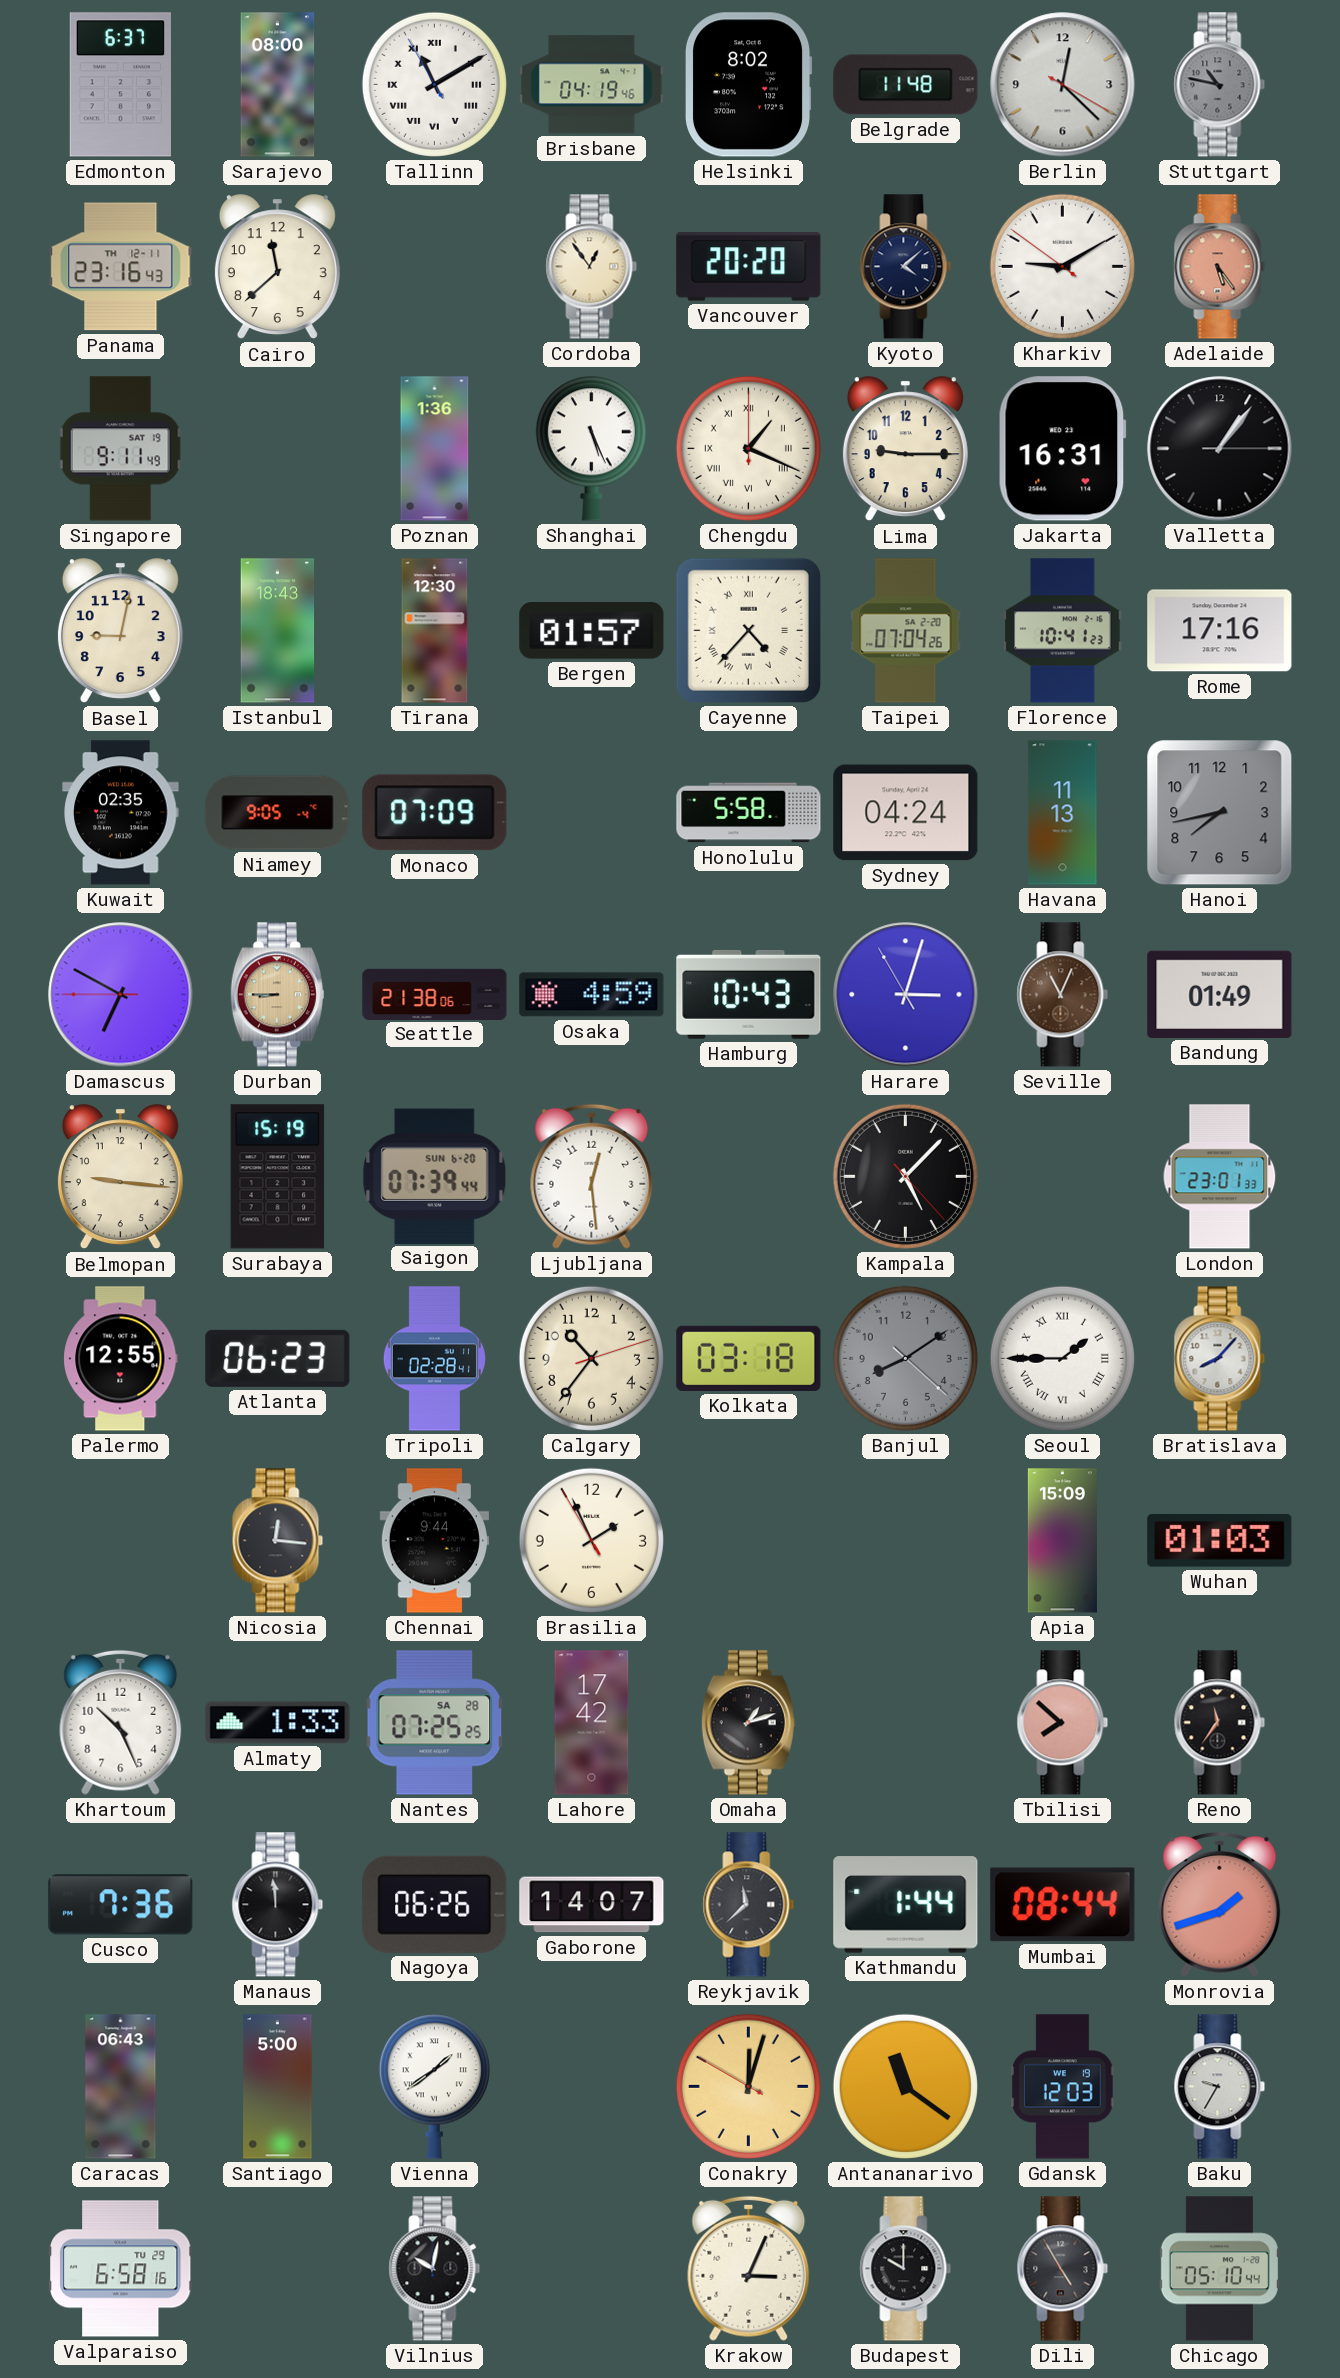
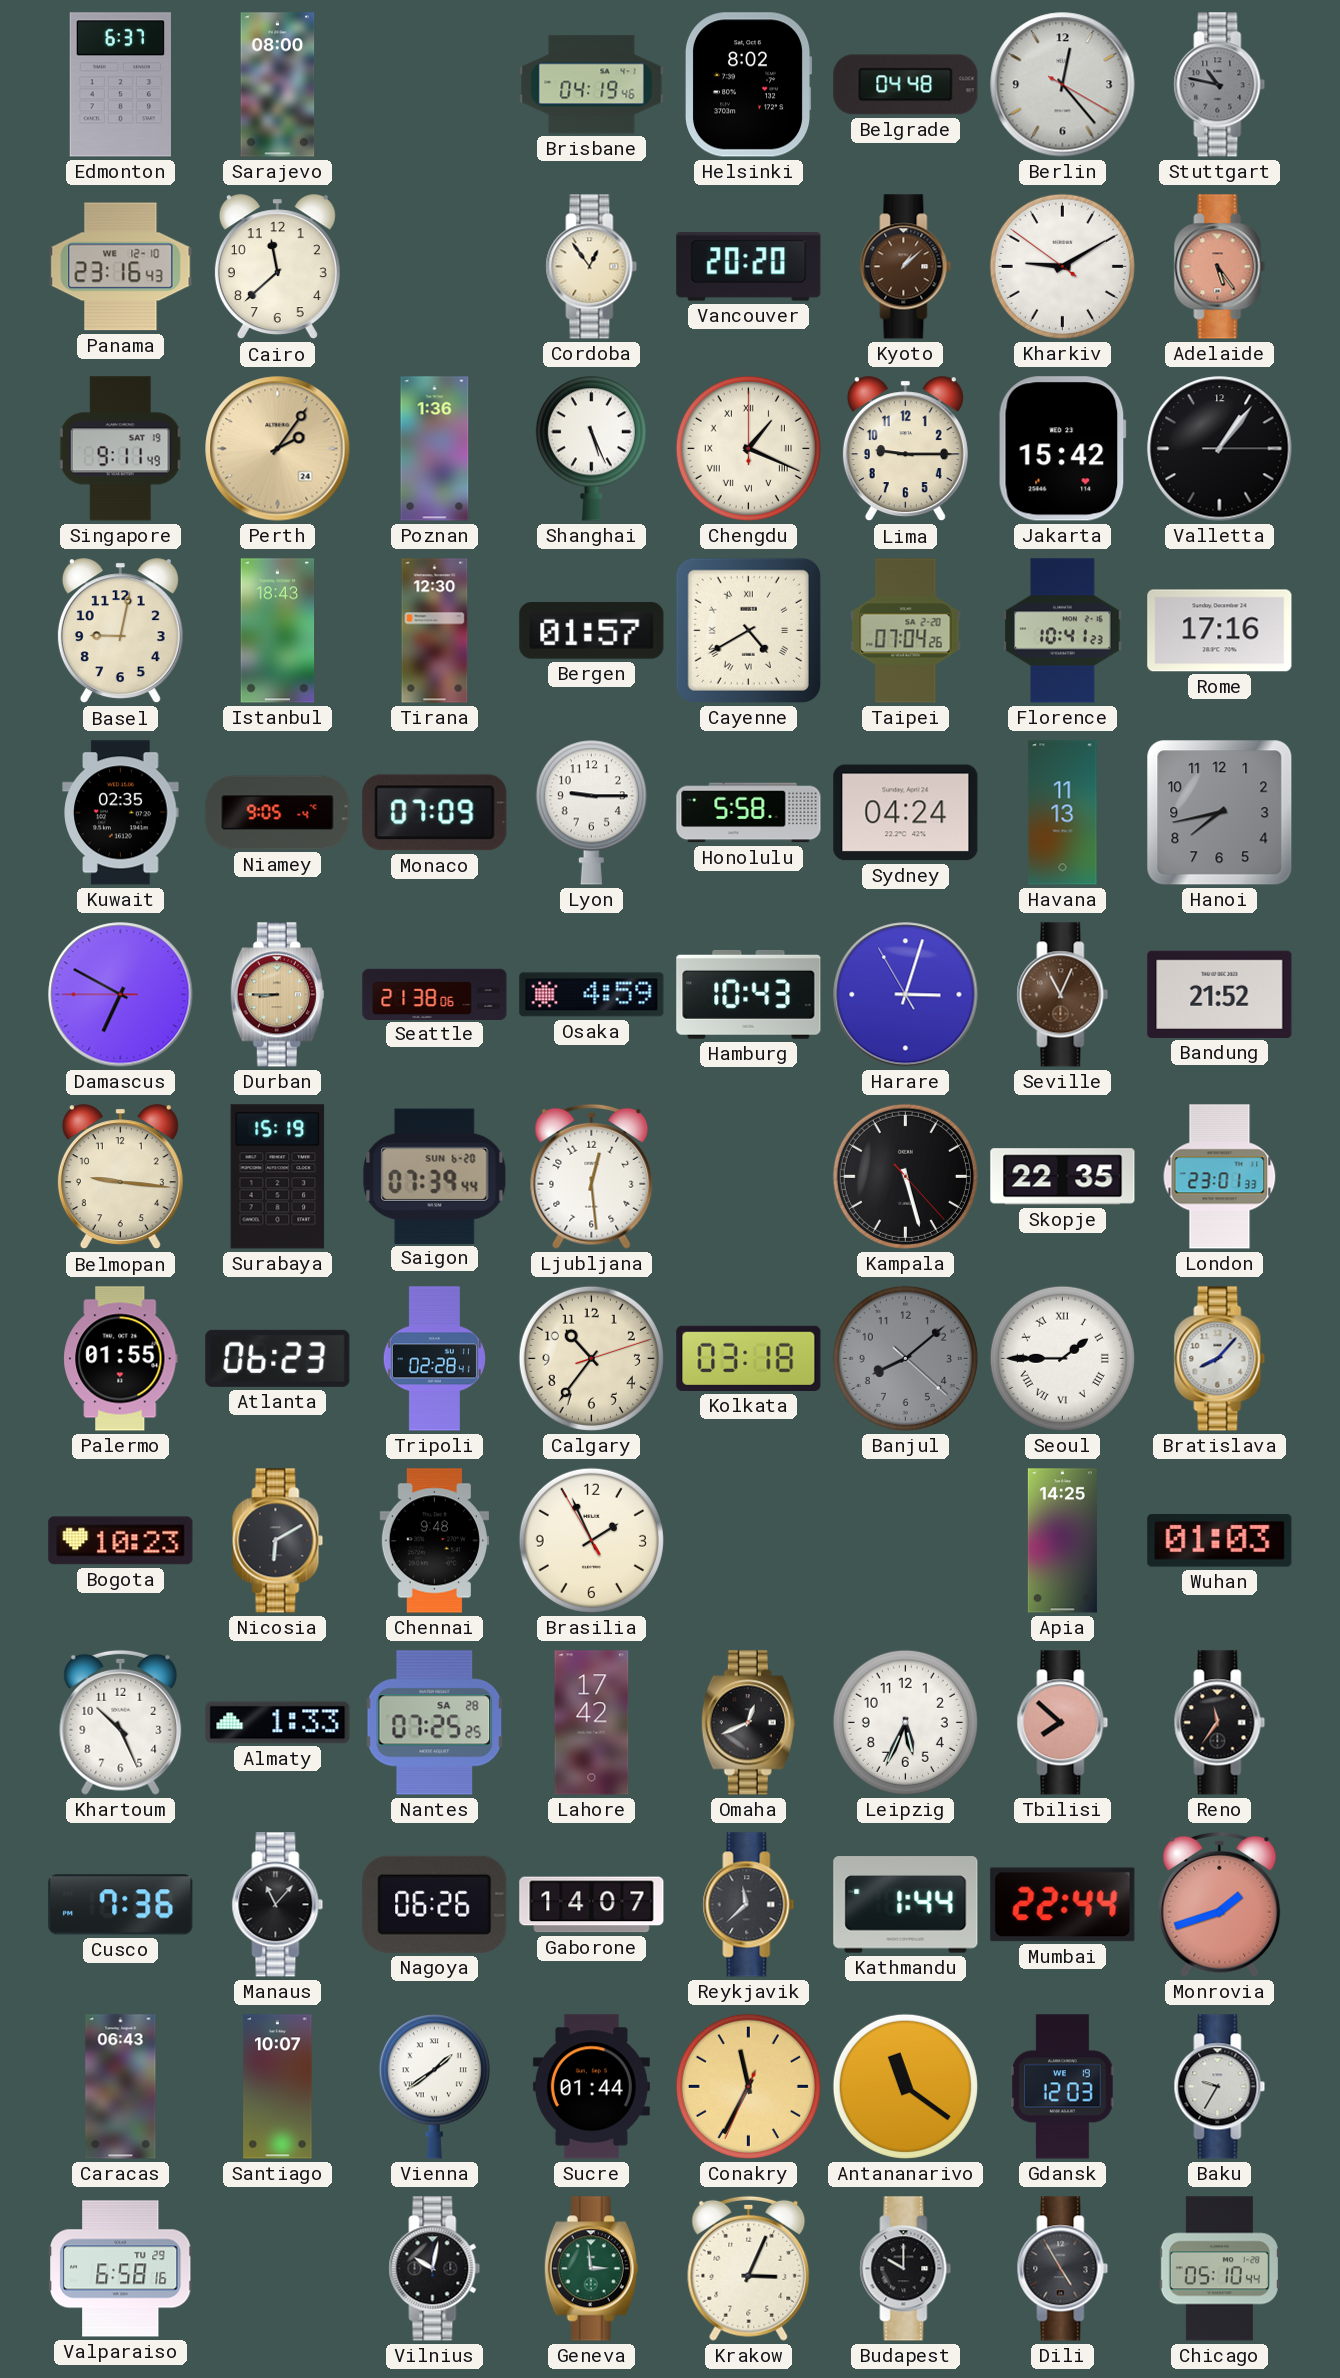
Tallinn: 11:09 -> none (434, 84)
Belgrade: 11:48 -> 04:48 (906, 85)
Berlin: 12:22 -> 12:23 (1063, 85)
Panama date: TH 12-11 -> WE 12-10 (121, 267)
Kyoto: 4:08 -> 1:08 (906, 267)
Kyoto dial: navy -> brown (906, 267)
Perth: none -> 2:06 (278, 449)
Jakarta: 16:31 -> 15:42 (1062, 449)
Cayenne: 4:37 -> 4:40 (748, 630)
Lyon: none -> 9:15 (591, 812)
Bandung: 01:49 -> 21:52 (1220, 994)
Kampala: 5:07 -> 5:27 (905, 1176)
Skopje: none -> 22:35 (1063, 1177)
Palermo: 12:55 -> 01:55 (121, 1359)
Banjul: 8:09 -> 8:08 (905, 1358)
Bogota: none -> 10:23 (121, 1541)
Nicosia: 12:16 -> 6:10 (278, 1541)
Chennai: 9:44 -> 9:48 (434, 1541)
Apia: 15:09 -> 14:25 (1062, 1541)
Omaha: 1:12 -> 12:41 (748, 1723)
Leipzig: none -> 5:34 (905, 1722)
Manaus: 11:59 -> 11:07 (278, 1905)
Mumbai: 08:44 -> 22:44 (1063, 1905)
Santiago: 5:00 -> 10:07 (278, 2087)
Sucre: none -> 01:44 (591, 2087)
Conakry: 12:02 -> 11:34 (748, 2086)
Geneva: none -> 2:59 (591, 2269)
